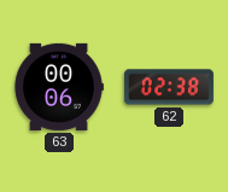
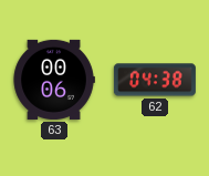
62: 02:38 -> 04:38 (155, 80)
